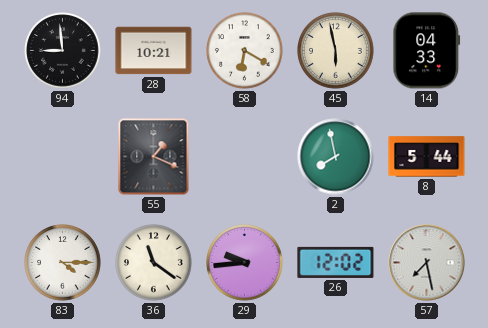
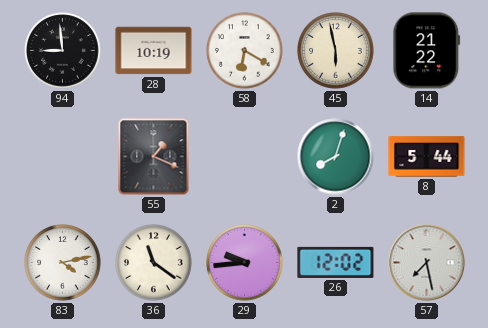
28: 10:21 -> 10:19 (154, 51)
14: 04:33 -> 21:22 (427, 51)
2: 7:58 -> 8:03 (336, 157)
83: 4:15 -> 4:13 (63, 263)
